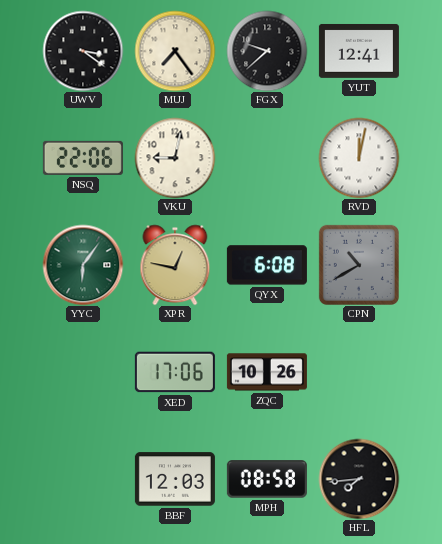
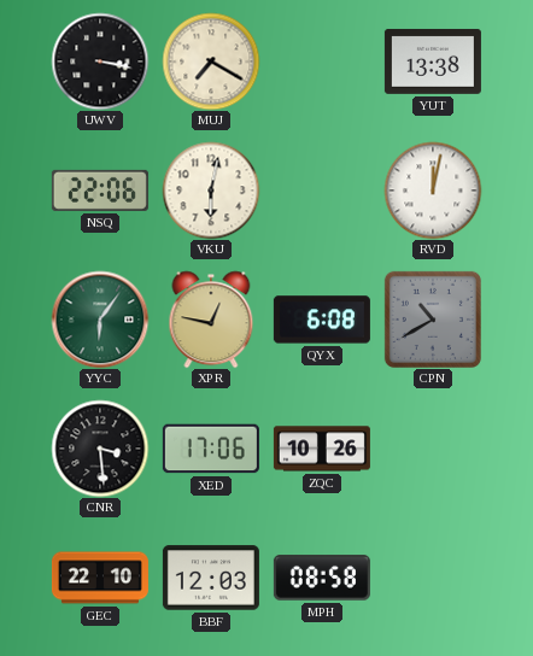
UWV: 3:21 -> 3:17 (100, 61)
MUJ: 7:24 -> 7:20 (211, 61)
FGX: 9:38 -> none (267, 51)
YUT: 12:41 -> 13:38 (433, 61)
VKU: 9:02 -> 6:02 (211, 191)
CNR: none -> 3:29 (100, 449)
GEC: none -> 22:10 (100, 578)
HFL: 7:44 -> none (359, 479)
